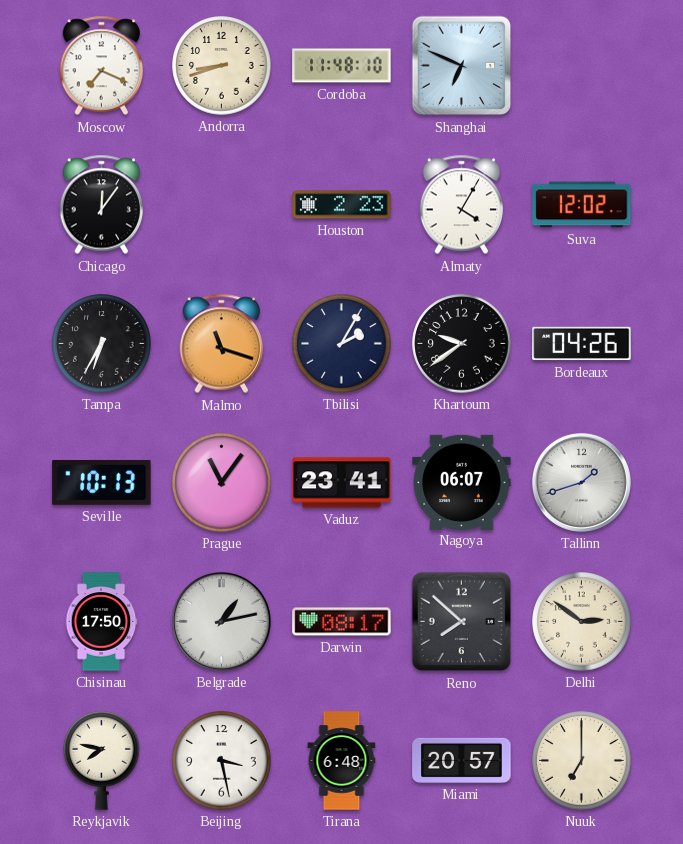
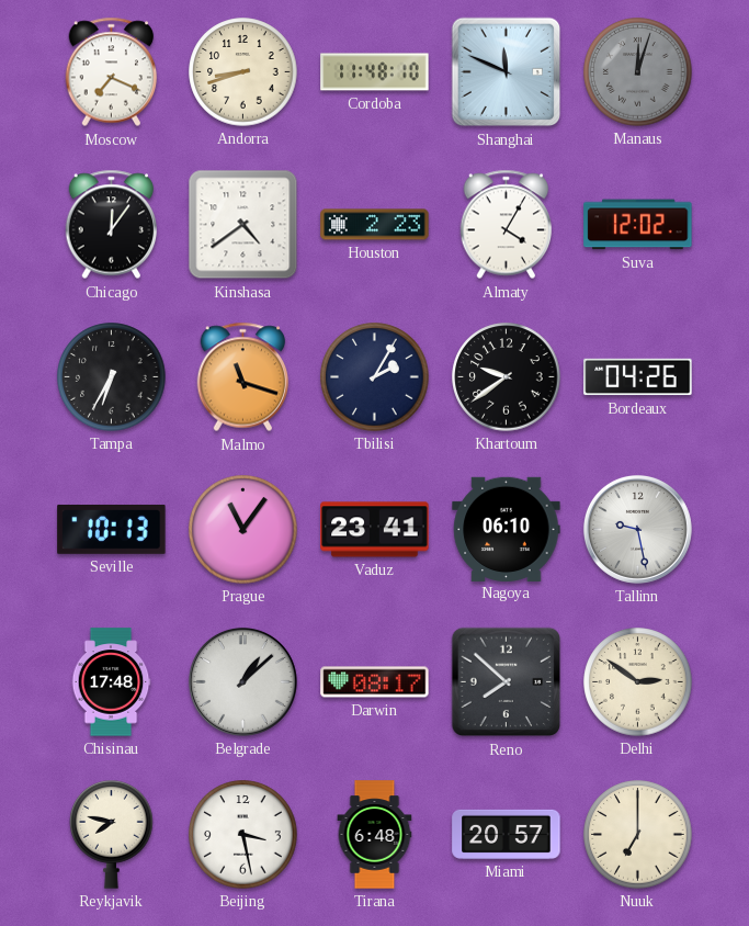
Shanghai: 6:49 -> 11:49 (507, 72)
Manaus: none -> 12:03 (638, 72)
Kinshasa: none -> 4:39 (243, 225)
Nagoya: 06:07 -> 06:10 (507, 529)
Tallinn: 1:42 -> 9:28 (637, 529)
Chisinau: 17:50 -> 17:48 (111, 682)
Belgrade: 1:13 -> 1:08 (242, 681)
